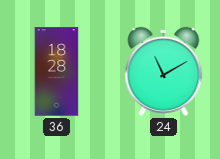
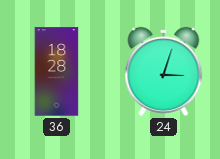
24: 11:10 -> 3:03 (164, 71)
